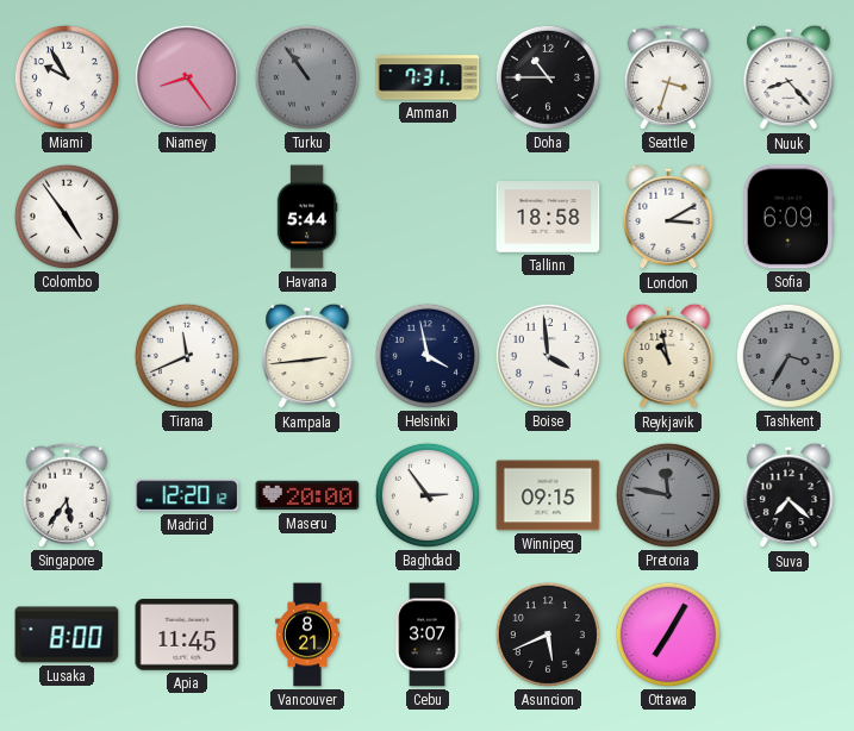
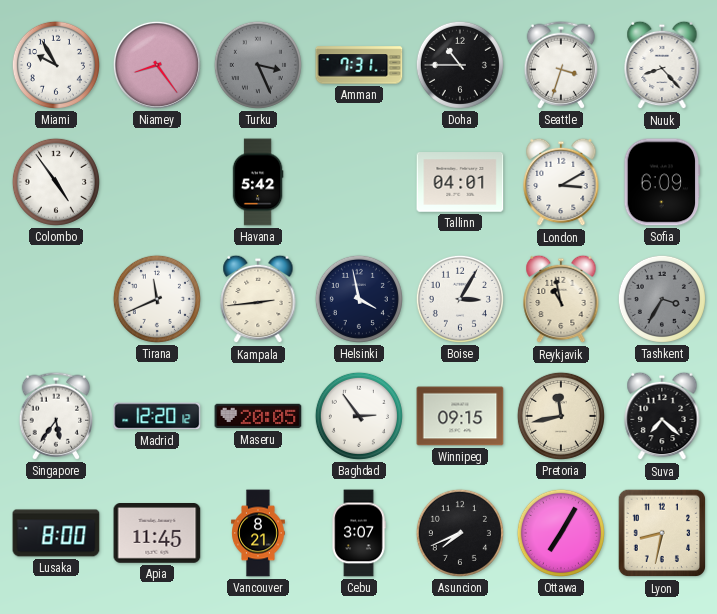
Turku: 10:54 -> 3:26 (258, 65)
Havana: 5:44 -> 5:42 (258, 182)
Tallinn: 18:58 -> 04:01 (460, 182)
Boise: 3:59 -> 3:05 (460, 299)
Maseru: 20:00 -> 20:05 (258, 416)
Pretoria: 11:47 -> 11:43 (561, 416)
Pretoria dial: grey -> cream (561, 416)
Asuncion: 5:41 -> 7:41 (460, 533)
Lyon: none -> 8:32 (662, 533)
